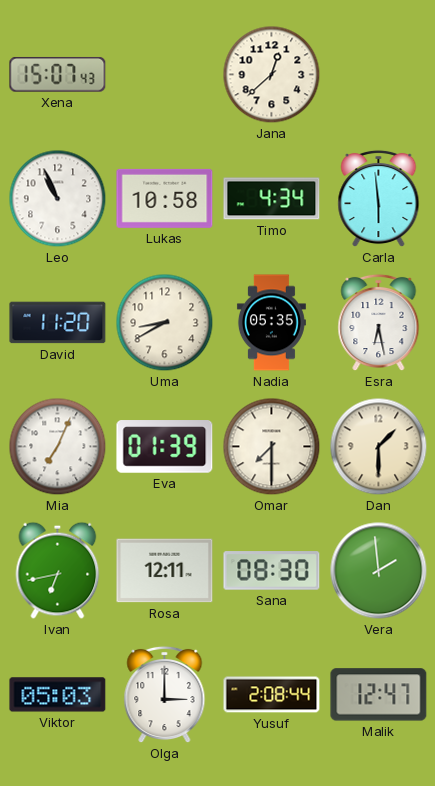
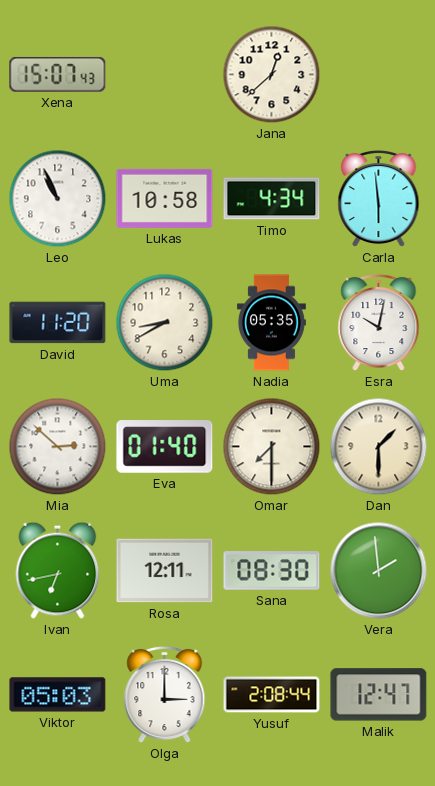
Esra: 6:28 -> 10:02 (379, 323)
Mia: 7:04 -> 2:52 (58, 447)
Eva: 01:39 -> 01:40 (165, 447)
